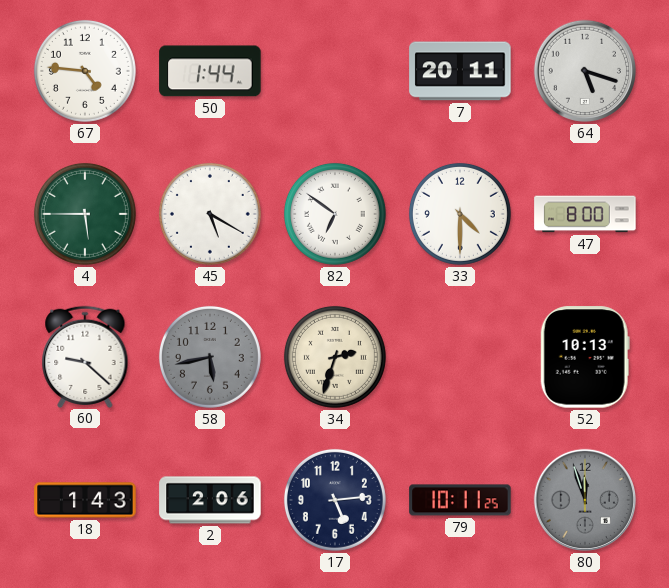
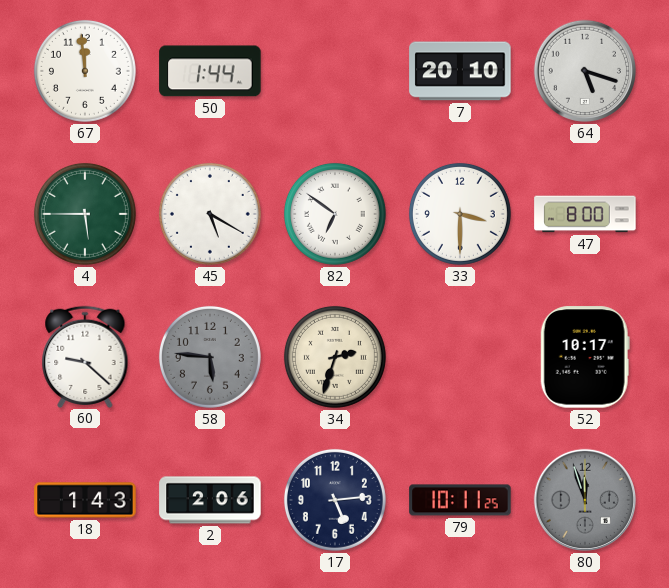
67: 4:46 -> 11:59 (85, 71)
7: 20:11 -> 20:10 (460, 71)
33: 4:30 -> 3:30 (460, 214)
58: 5:43 -> 5:46 (210, 357)
52: 10:13 -> 10:17 (585, 357)
